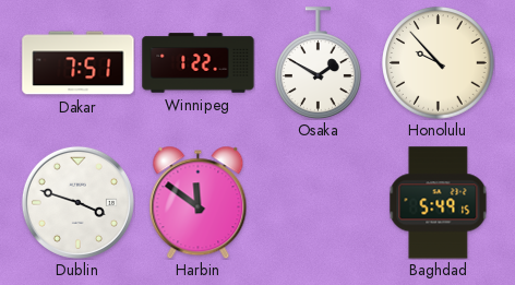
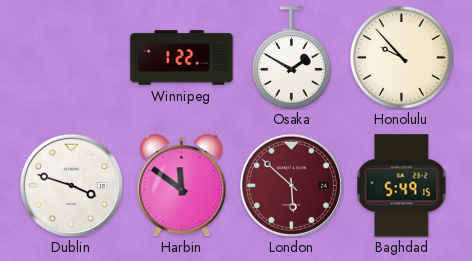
Dakar: 7:51 -> none (79, 63)
London: none -> 5:52 (291, 185)
